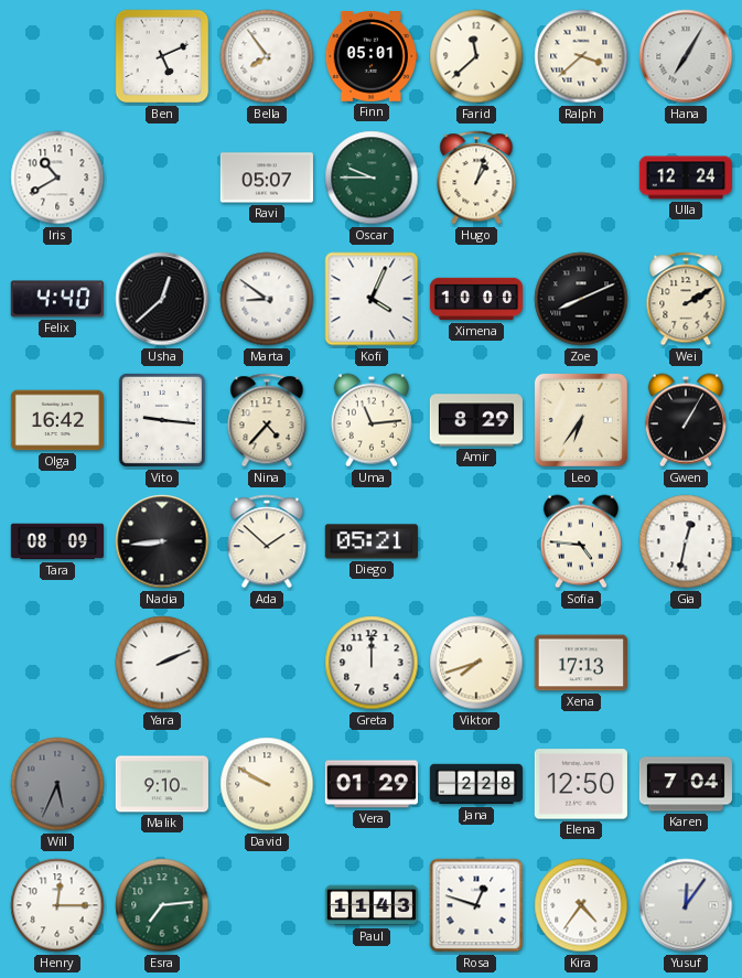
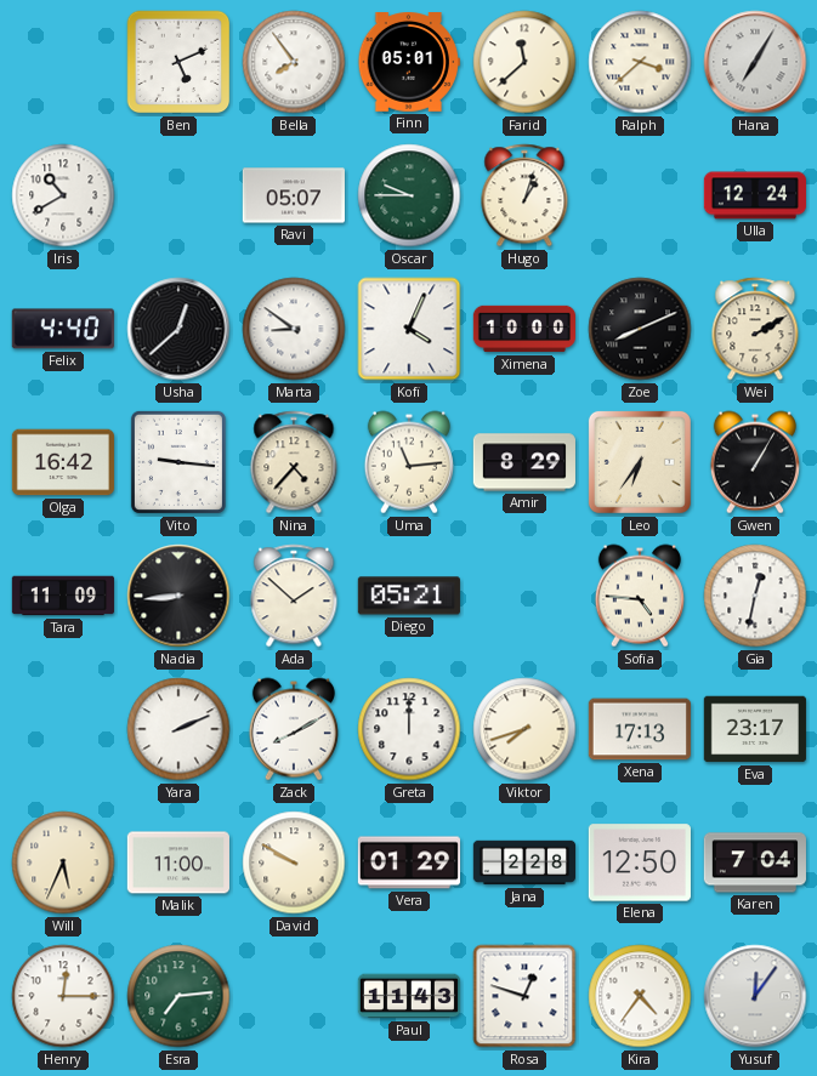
Tara: 08:09 -> 11:09 (62, 596)
Zack: none -> 8:10 (294, 729)
Eva: none -> 23:17 (755, 729)
Will dial: grey -> cream (63, 862)
Malik: 9:10 -> 11:00 (178, 862)
